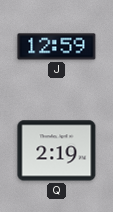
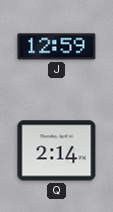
Q: 2:19 -> 2:14 (57, 151)
